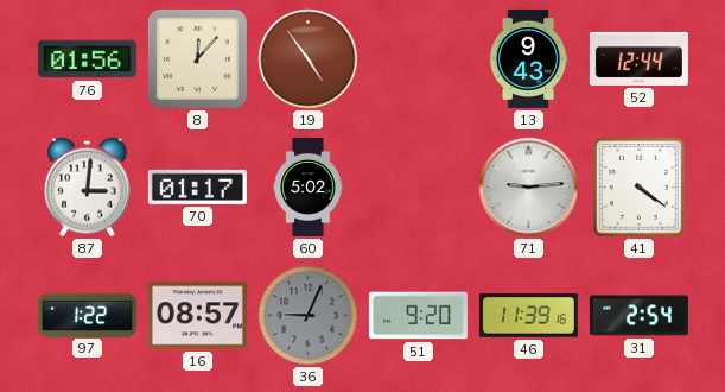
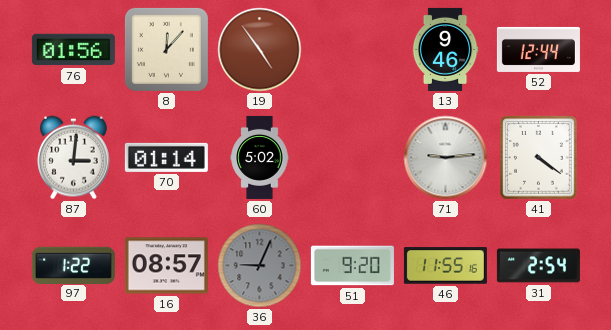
13: 9:43 -> 9:46 (445, 49)
70: 01:17 -> 01:14 (166, 157)
46: 11:39 -> 11:55 (445, 266)
